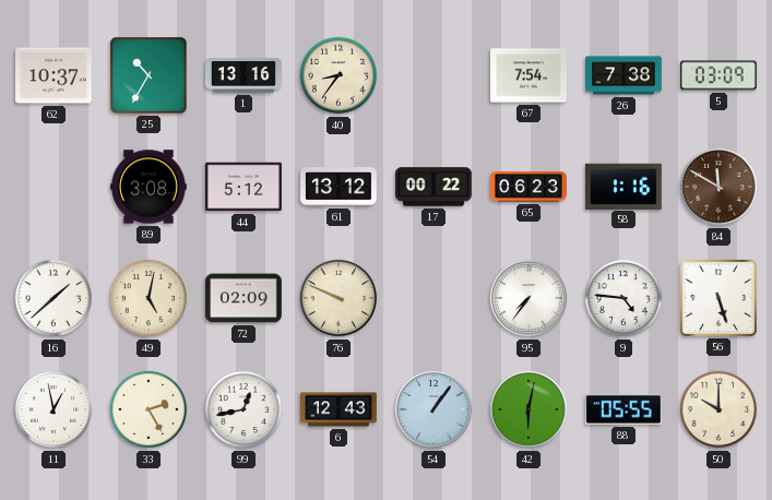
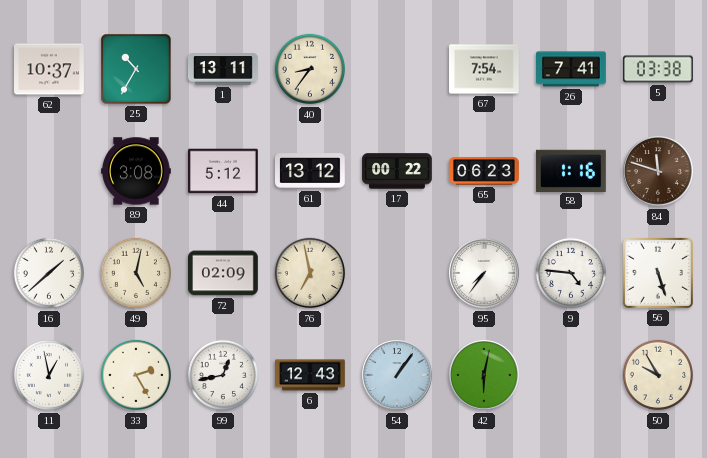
1: 13:16 -> 13:11 (224, 69)
26: 7:38 -> 7:41 (572, 69)
5: 03:09 -> 03:38 (659, 69)
84: 11:50 -> 11:48 (658, 171)
76: 9:49 -> 6:58 (310, 273)
88: 05:55 -> none (625, 409)
50: 10:00 -> 9:55 (658, 375)
